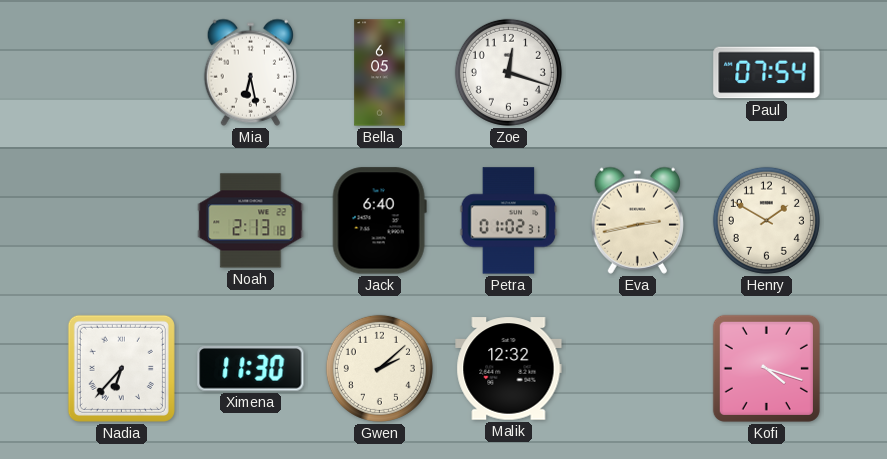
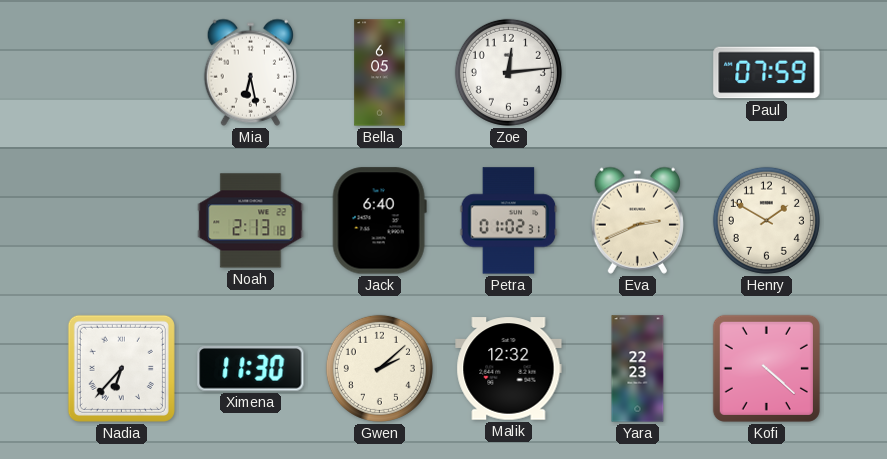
Zoe: 12:18 -> 12:14 (508, 72)
Paul: 07:54 -> 07:59 (767, 73)
Eva: 2:43 -> 2:41 (637, 220)
Yara: none -> 22:23 (638, 369)
Kofi: 4:18 -> 4:22 (766, 368)
